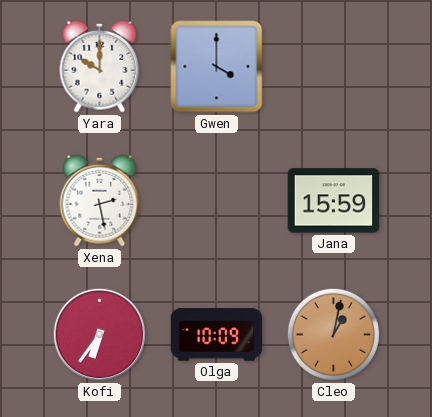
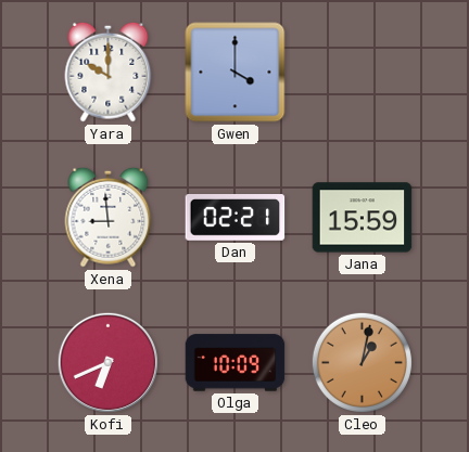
Xena: 2:28 -> 8:59 (109, 217)
Dan: none -> 02:21 (236, 218)
Kofi: 6:36 -> 6:41 (107, 362)
